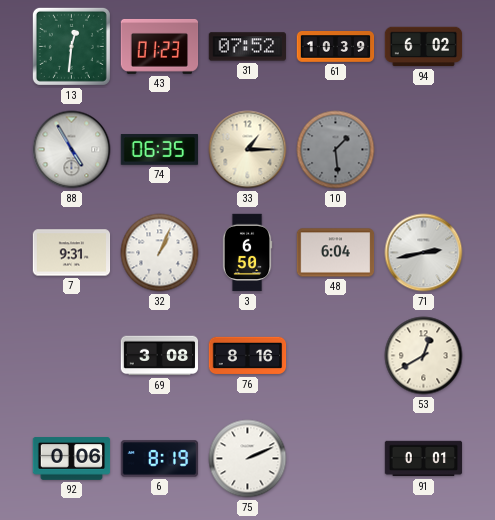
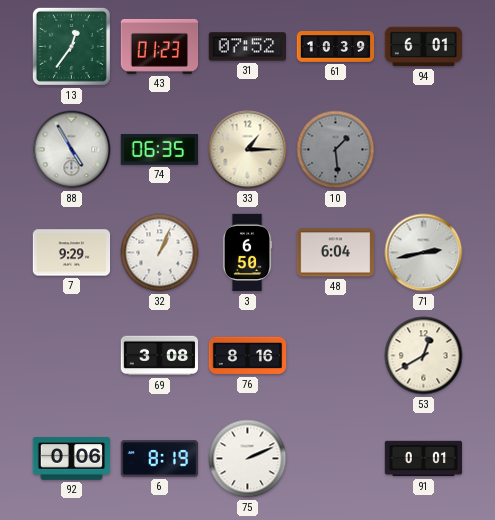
13: 12:31 -> 12:36 (71, 46)
94: 6:02 -> 6:01 (424, 47)
7: 9:31 -> 9:29 (72, 253)
